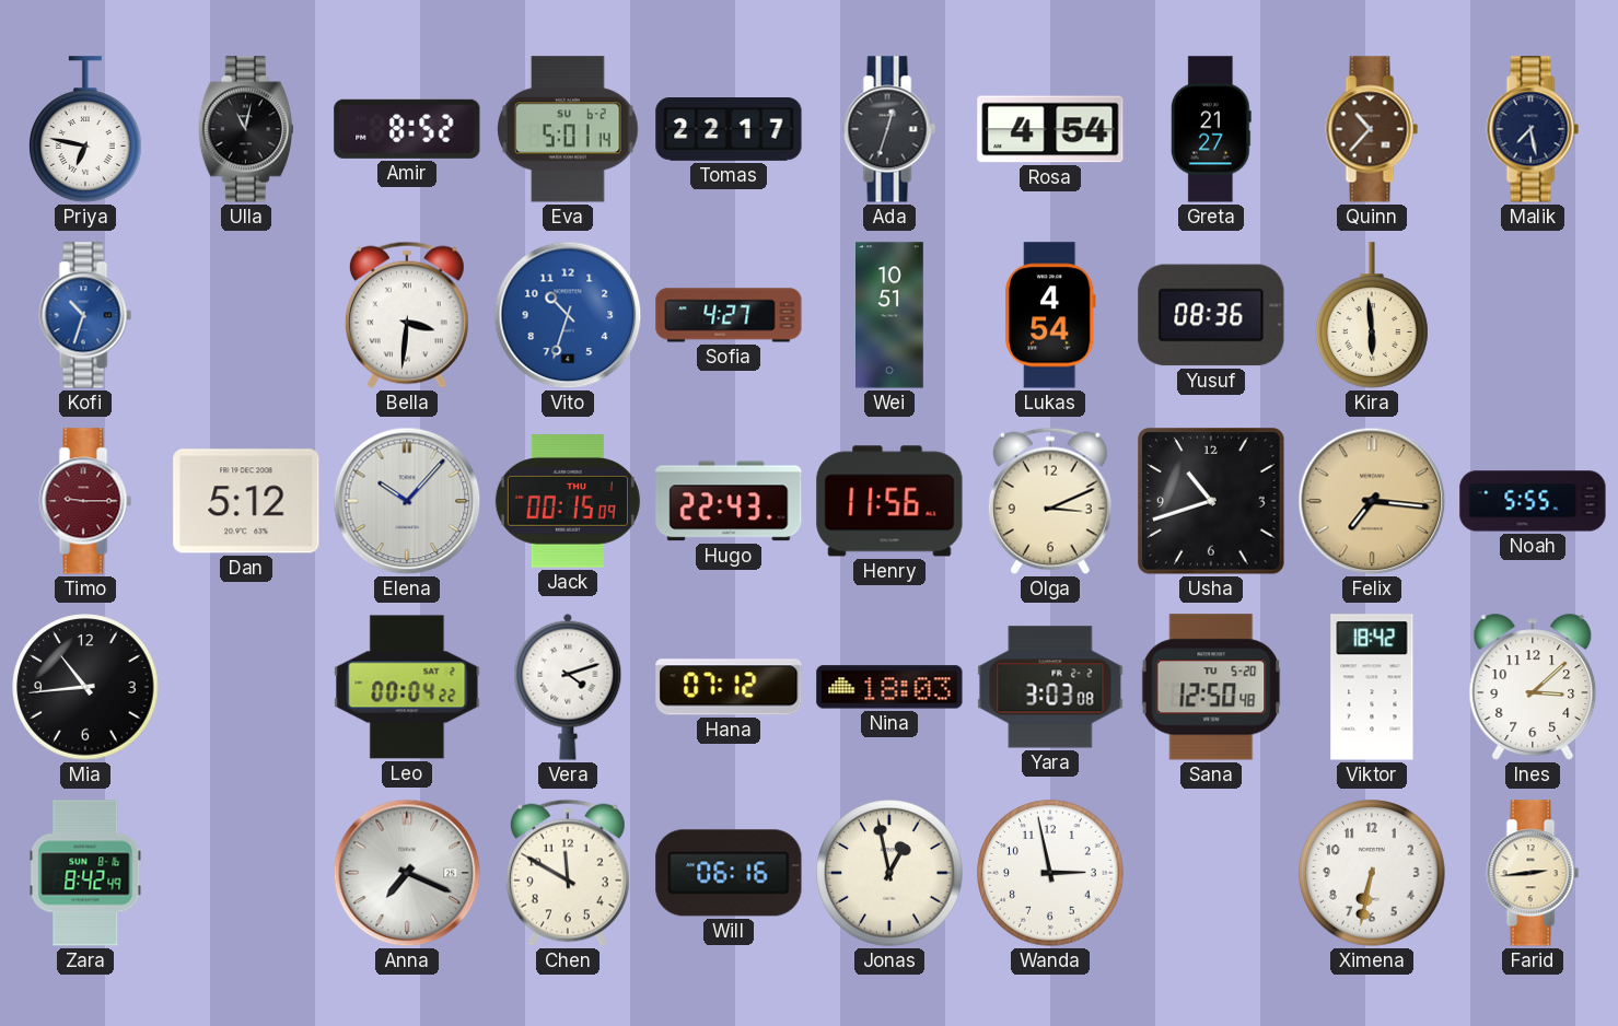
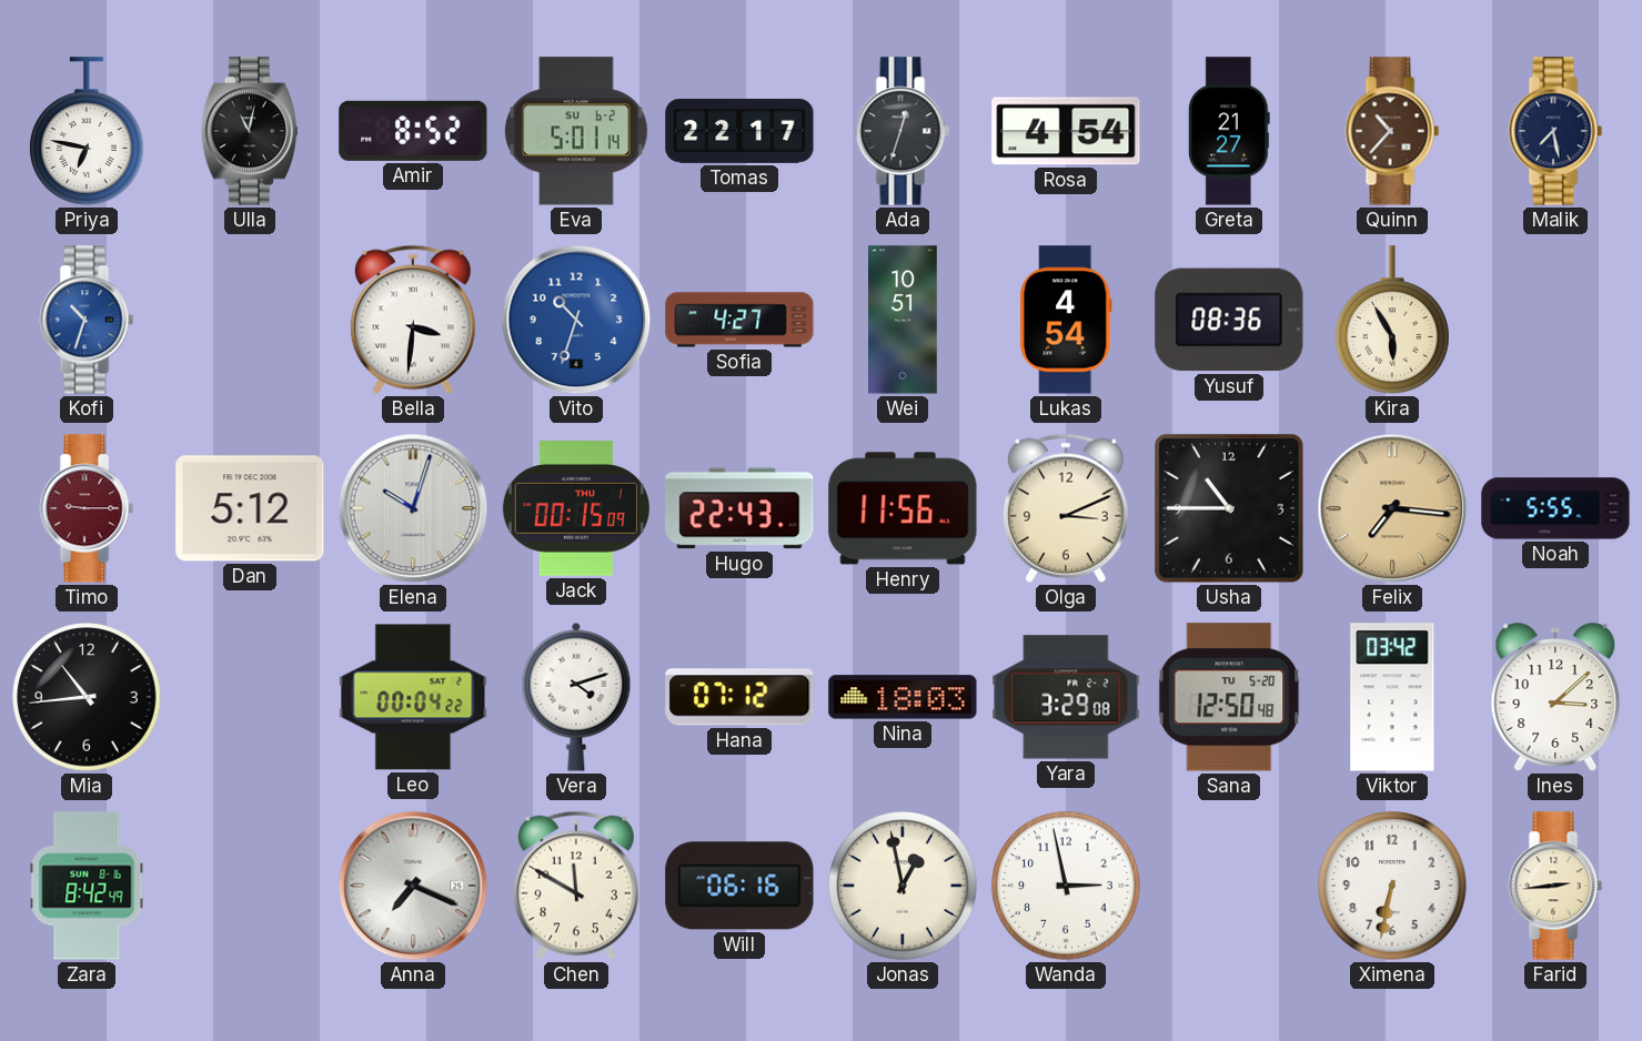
Kira: 5:59 -> 5:55 (1392, 320)
Elena: 10:07 -> 10:03 (413, 508)
Usha: 10:42 -> 10:45 (1230, 509)
Yara: 3:03 -> 3:29 (1066, 697)
Viktor: 18:42 -> 03:42 (1392, 697)
